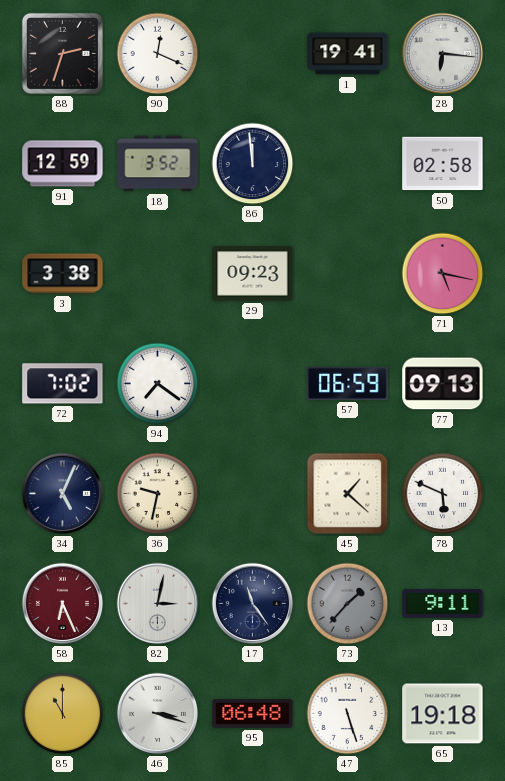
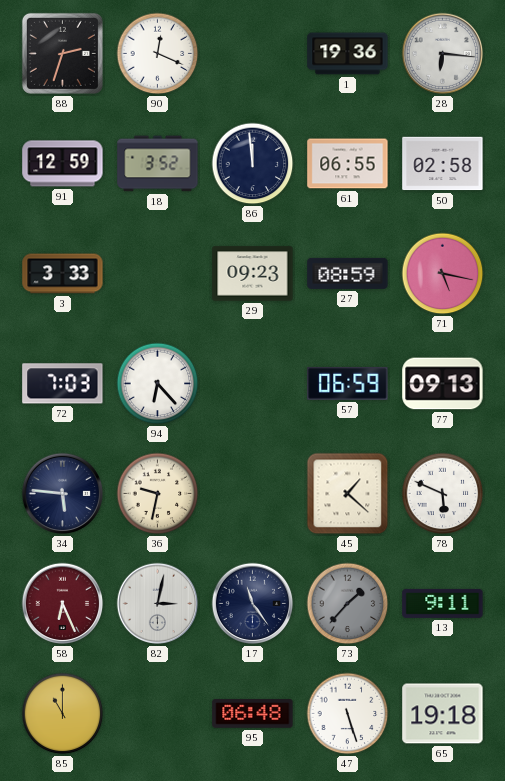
1: 19:41 -> 19:36 (348, 54)
61: none -> 06:55 (348, 164)
3: 3:38 -> 3:33 (63, 274)
27: none -> 08:59 (348, 273)
72: 7:02 -> 7:03 (63, 384)
94: 7:21 -> 6:23 (158, 384)
34: 5:04 -> 5:46 (63, 494)
46: 3:18 -> none (158, 714)
